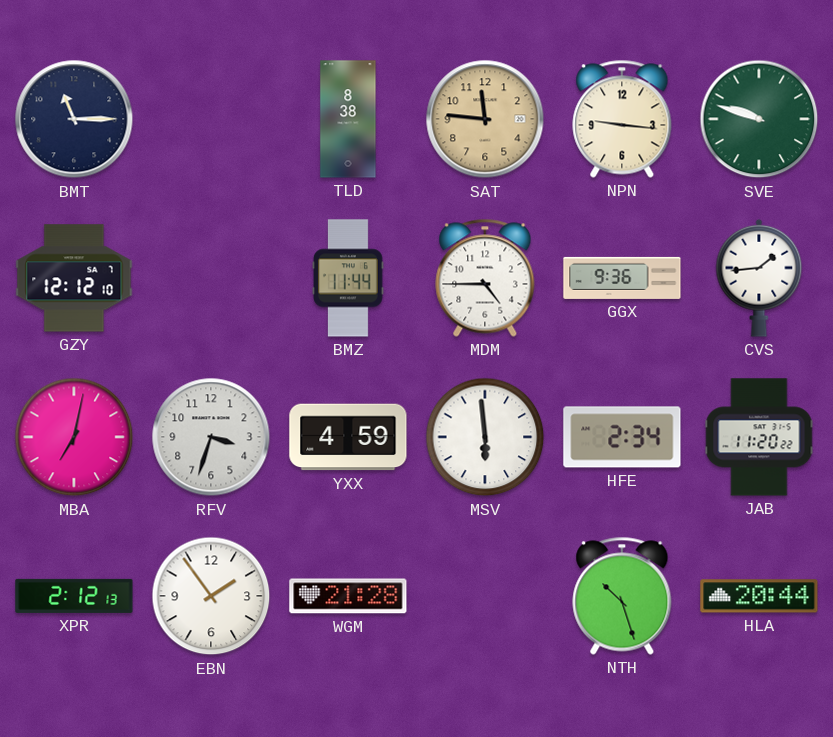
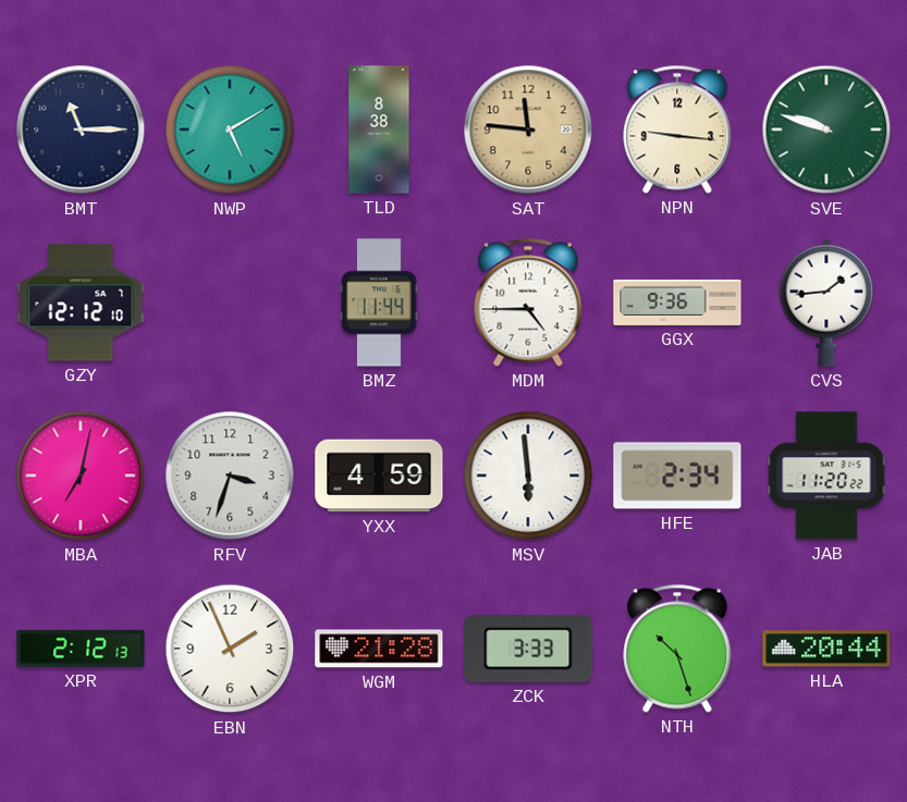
NWP: none -> 5:10 (230, 129)
EBN: 1:54 -> 1:56 (230, 649)
ZCK: none -> 3:33 (528, 649)
